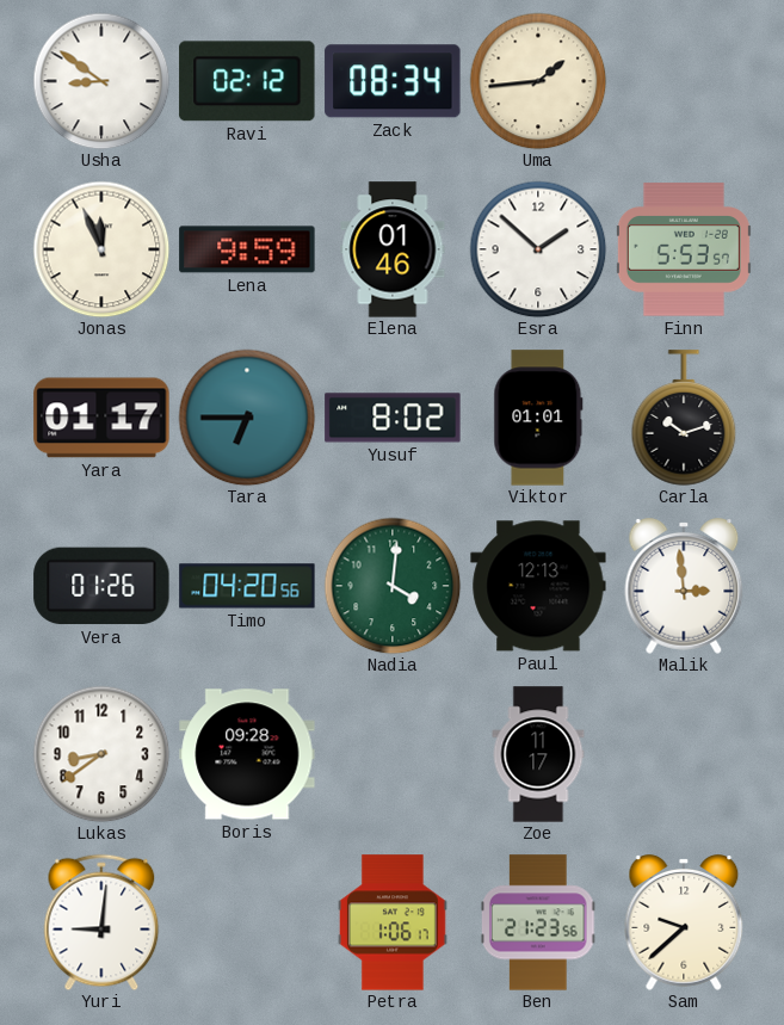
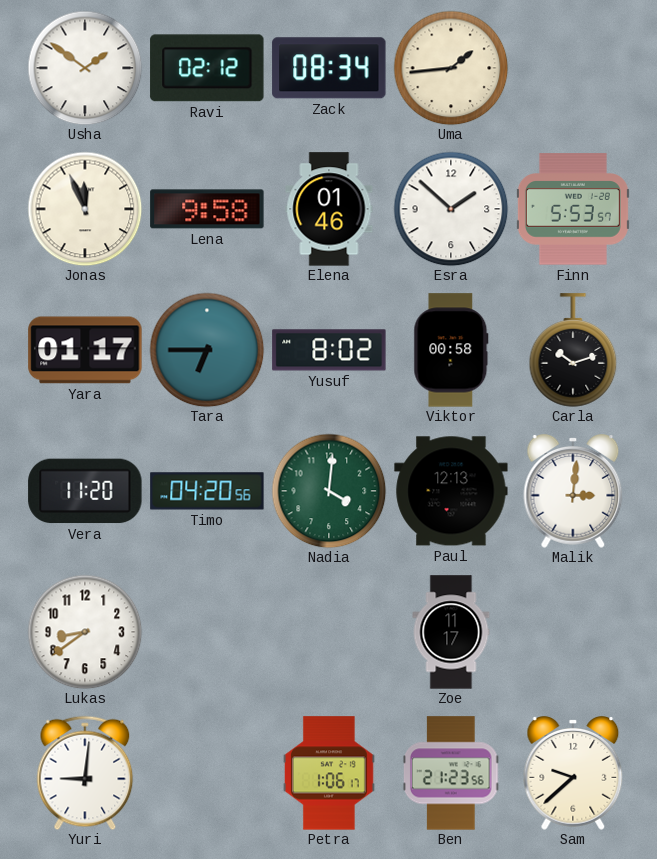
Usha: 8:51 -> 1:51 (85, 68)
Lena: 9:59 -> 9:58 (207, 209)
Viktor: 01:01 -> 00:58 (451, 350)
Vera: 01:26 -> 11:20 (85, 491)
Malik: 2:59 -> 3:01 (573, 492)
Boris: 09:28 -> none (247, 754)
